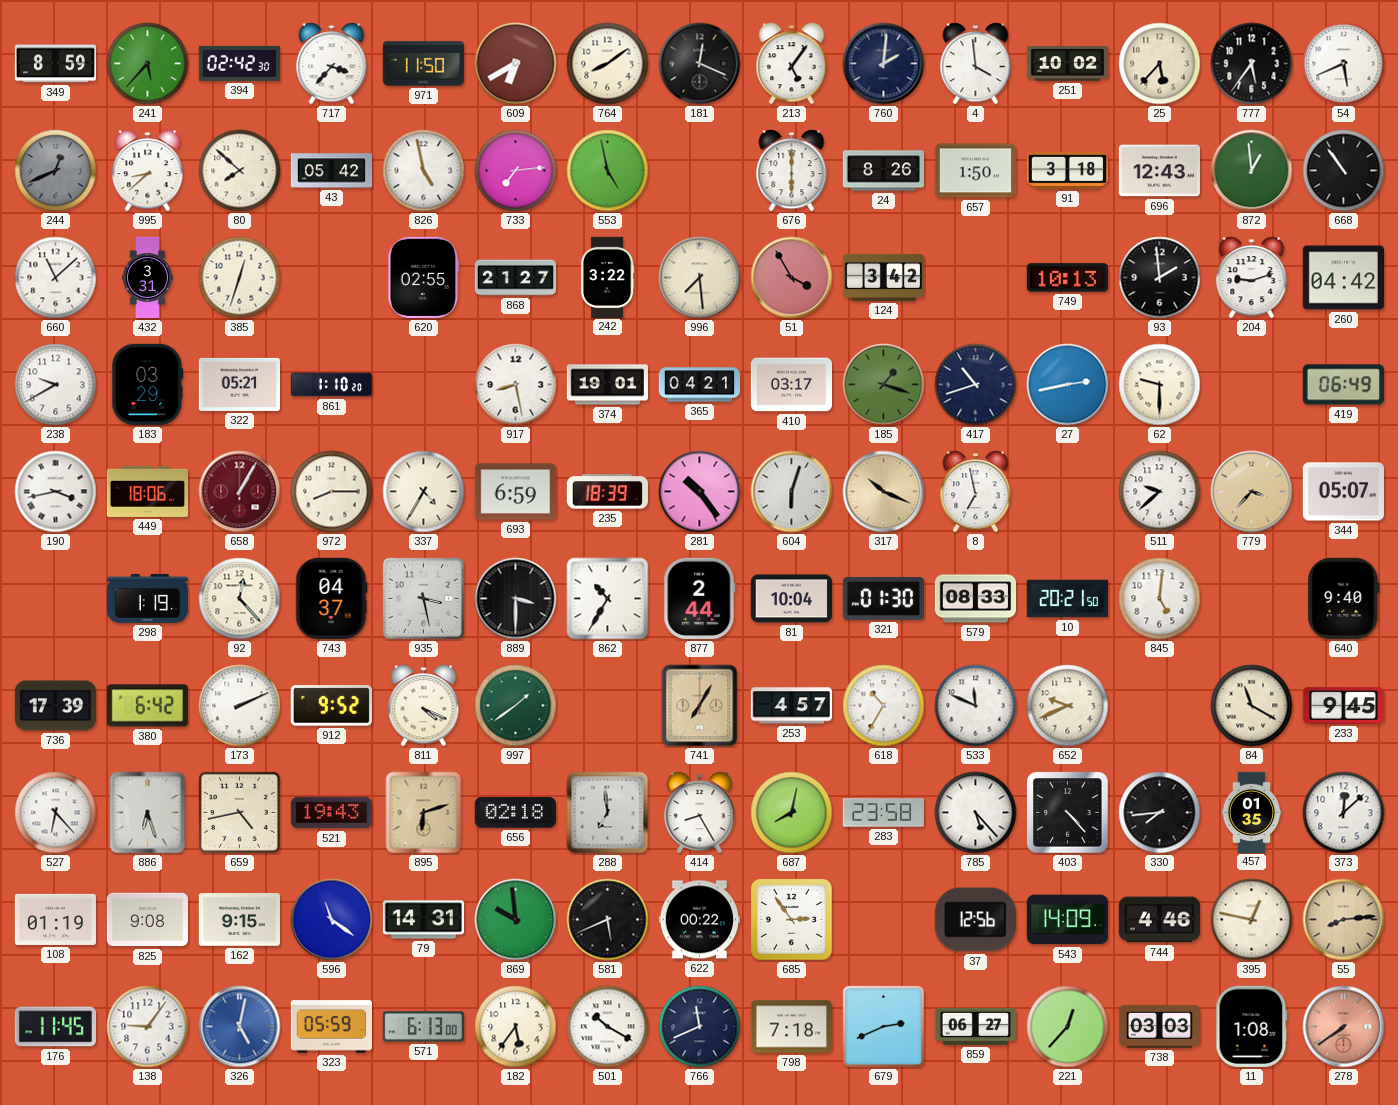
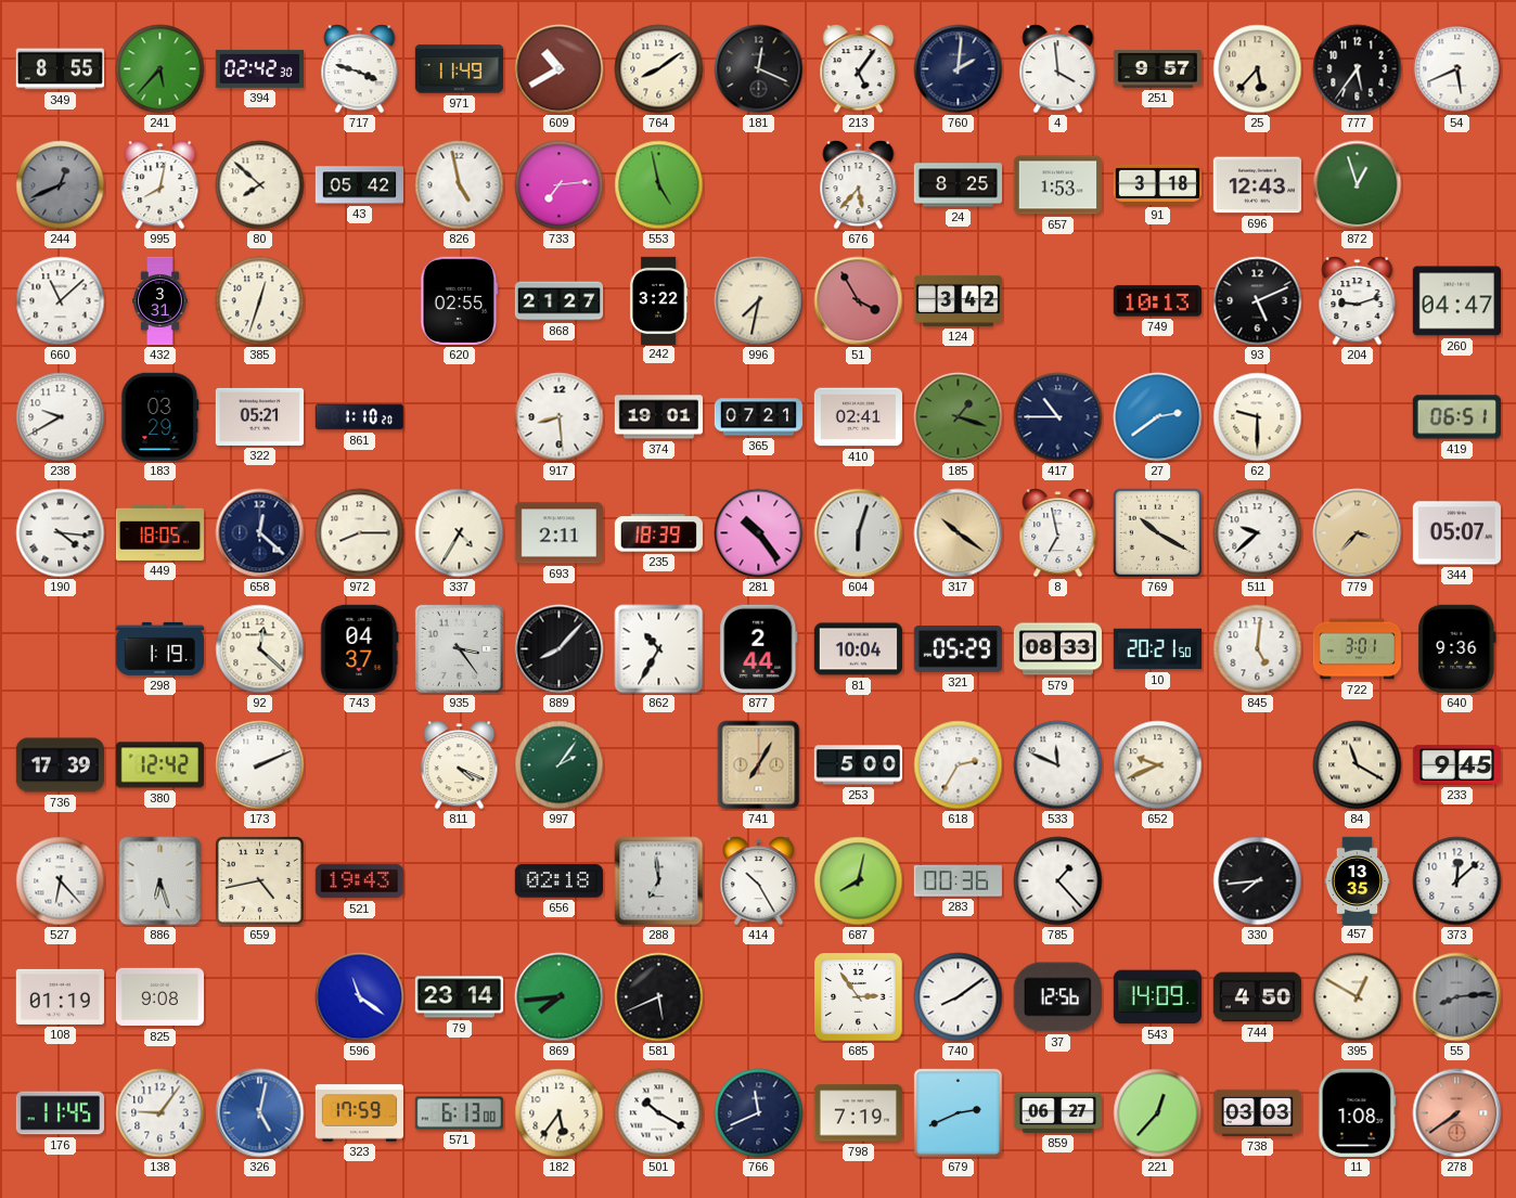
349: 8:59 -> 8:55 (60, 69)
717: 3:37 -> 3:48 (360, 69)
971: 11:50 -> 11:49 (459, 69)
609: 6:40 -> 10:40 (560, 69)
251: 10:02 -> 9:57 (1157, 69)
995: 8:38 -> 8:02 (160, 185)
676: 6:00 -> 5:37 (859, 185)
24: 8:26 -> 8:25 (958, 185)
657: 1:50 -> 1:53 (1057, 185)
872: 12:59 -> 12:57 (1358, 185)
668: 10:54 -> none (1344, 171)
996: 7:29 -> 7:32 (759, 301)
93: 1:59 -> 5:11 (1258, 301)
260: 04:42 -> 04:47 (1456, 301)
917: 8:28 -> 8:29 (560, 417)
365: 04:21 -> 07:21 (758, 417)
410: 03:17 -> 02:41 (858, 417)
417: 10:42 -> 10:45 (1058, 417)
27: 2:43 -> 2:39 (1158, 417)
419: 06:49 -> 06:51 (1456, 417)
190: 3:43 -> 4:16 (61, 533)
449: 18:06 -> 18:05 (159, 532)
658: 1:05 -> 12:22 (260, 533)
658 dial: burgundy -> navy (260, 533)
693: 6:59 -> 2:11 (558, 533)
317: 10:19 -> 10:21 (959, 533)
769: none -> 10:20 (1158, 533)
92: 12:23 -> 12:22 (260, 649)
935: 3:28 -> 3:24 (459, 648)
889: 3:30 -> 8:07 (560, 649)
321: 01:30 -> 05:29 (958, 649)
722: none -> 3:01 (1357, 649)
640: 9:40 -> 9:36 (1457, 648)
380: 6:42 -> 12:42 (159, 765)
912: 9:52 -> none (331, 706)
997: 1:39 -> 2:06 (560, 765)
253: 4:57 -> 5:00 (858, 765)
618: 10:35 -> 2:35 (959, 765)
895: 6:12 -> none (424, 813)
414: 8:25 -> 10:25 (759, 881)
283: 23:58 -> 00:36 (958, 881)
785: 5:23 -> 1:23 (1058, 881)
403: 4:23 -> none (1068, 813)
457: 01:35 -> 13:35 (1358, 880)
162: 9:15 -> none (239, 920)
79: 14:31 -> 23:14 (459, 997)
869: 9:59 -> 7:44 (560, 997)
622: 00:22 -> none (699, 920)
740: none -> 8:09 (959, 997)
744: 4:46 -> 4:50 (1257, 997)
395: 12:47 -> 12:50 (1358, 997)
55 dial: champagne -> grey (1457, 997)
323: 05:59 -> 17:59 (359, 1113)
798: 7:18 -> 7:19 (858, 1113)
